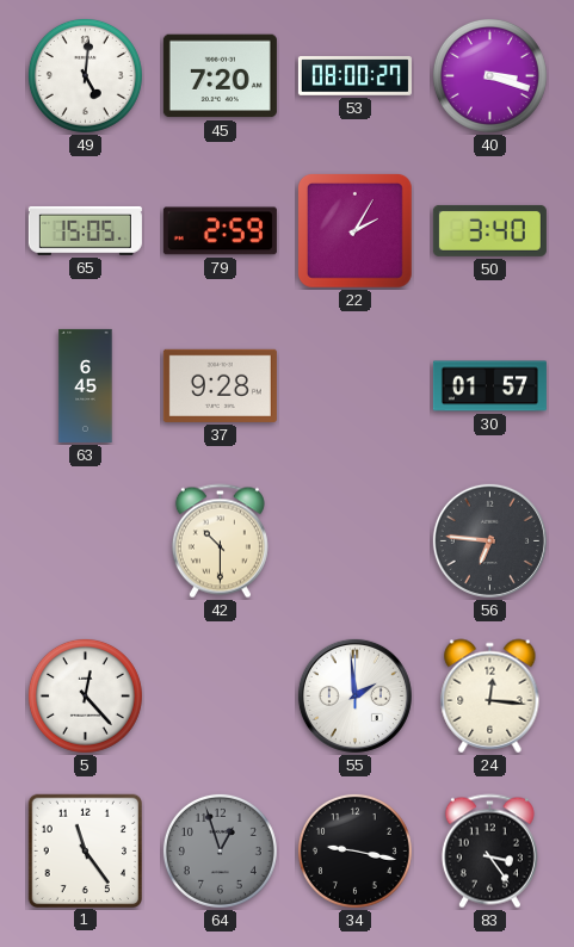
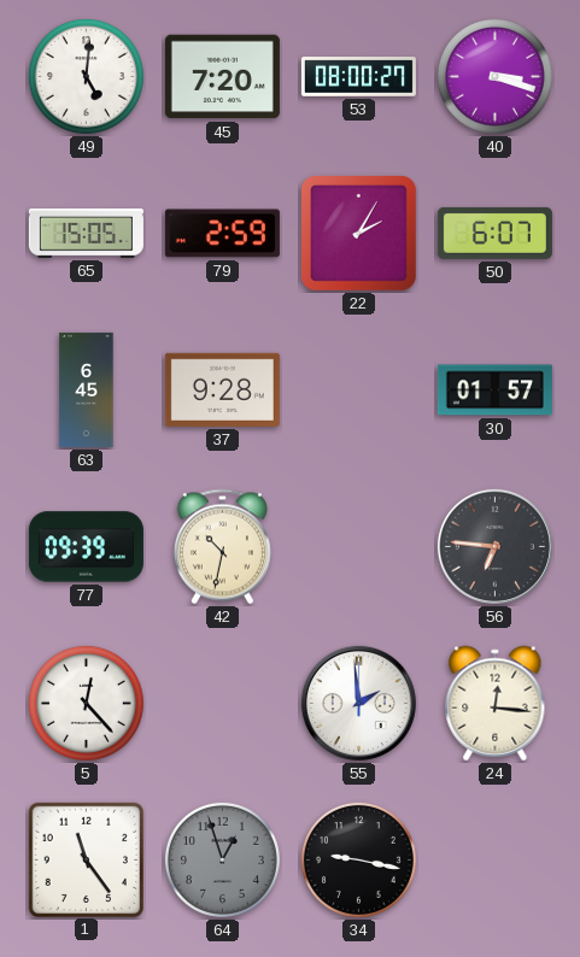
50: 3:40 -> 6:07 (494, 233)
77: none -> 09:39 (86, 547)
42: 10:30 -> 10:32 (222, 547)
83: 3:24 -> none (489, 852)
